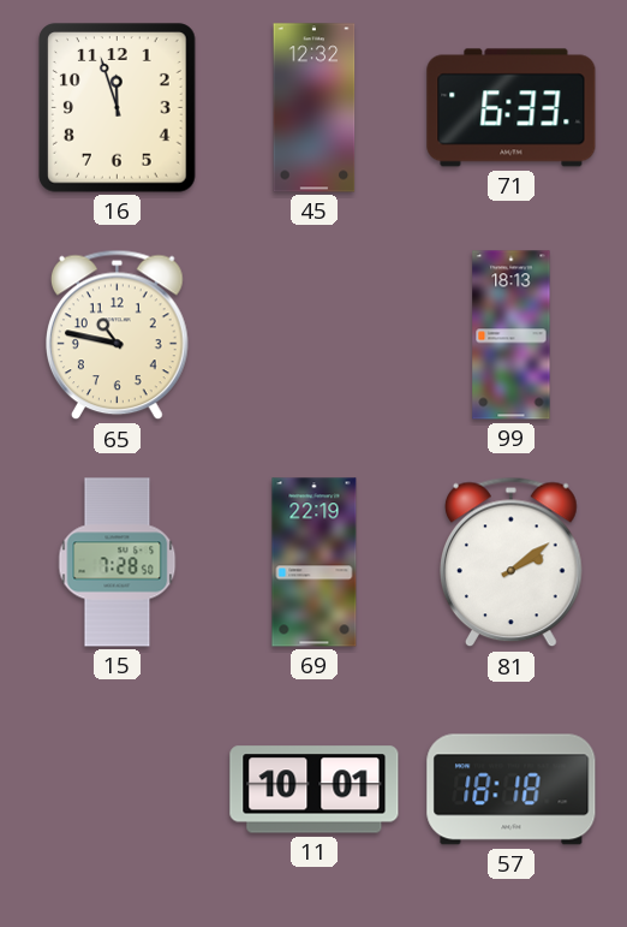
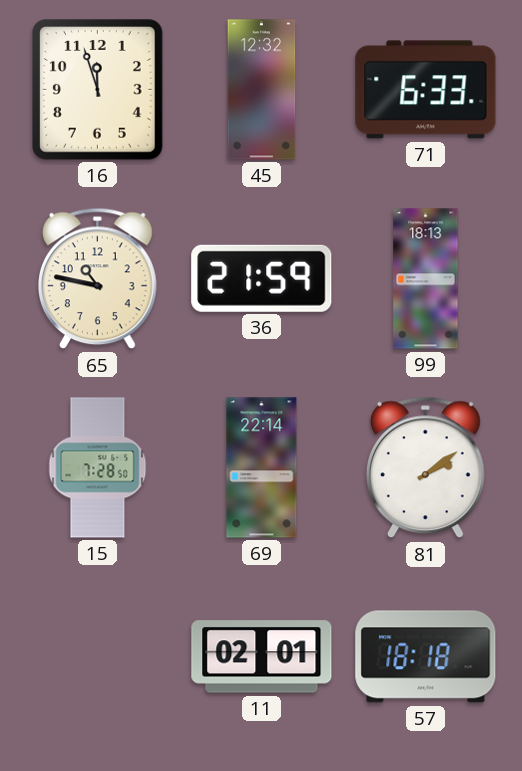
36: none -> 21:59 (262, 278)
69: 22:19 -> 22:14 (262, 468)
11: 10:01 -> 02:01 (262, 657)
